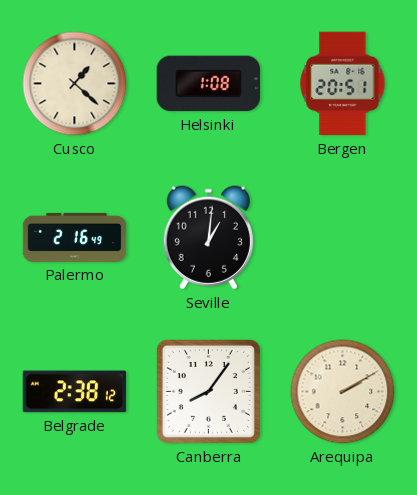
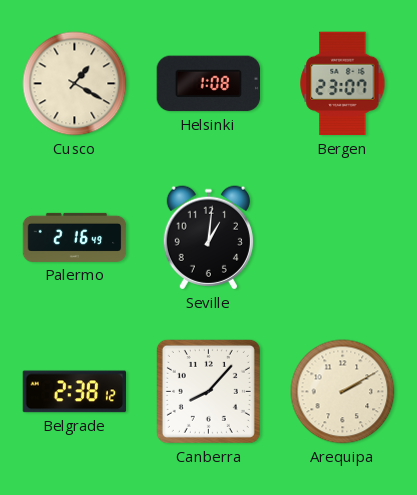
Cusco: 1:22 -> 1:20 (75, 84)
Bergen: 20:51 -> 23:07 (343, 84)
Canberra: 8:06 -> 8:07 (208, 391)
